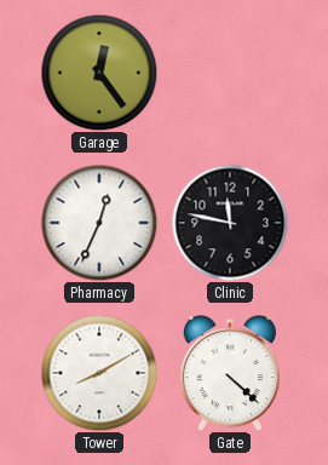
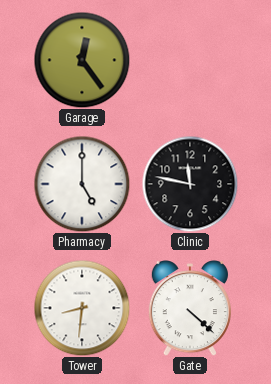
Pharmacy: 12:34 -> 5:00 (82, 184)
Tower: 8:10 -> 8:31 (82, 308)
